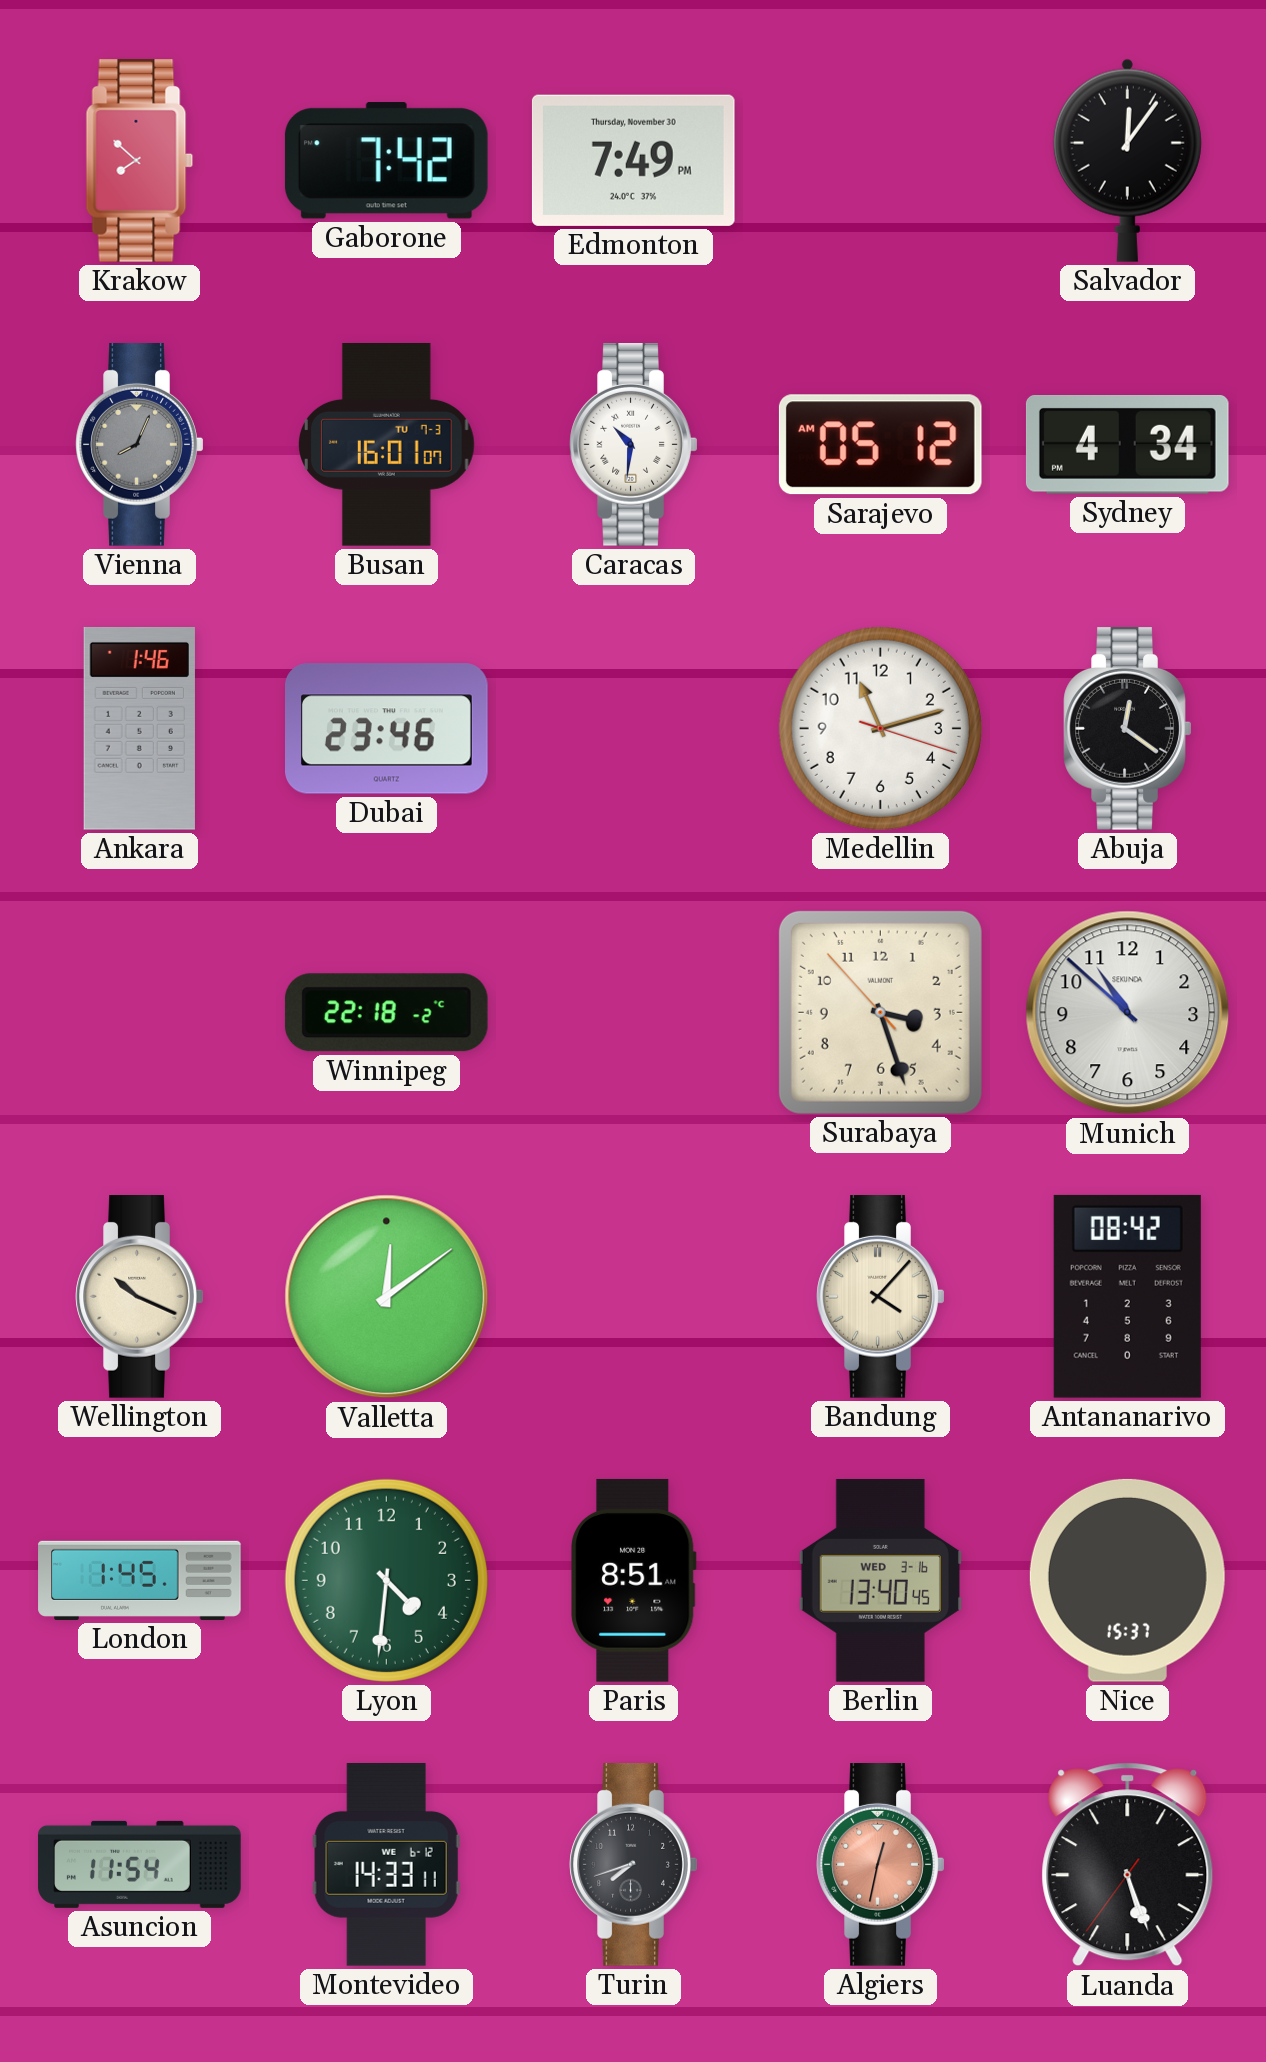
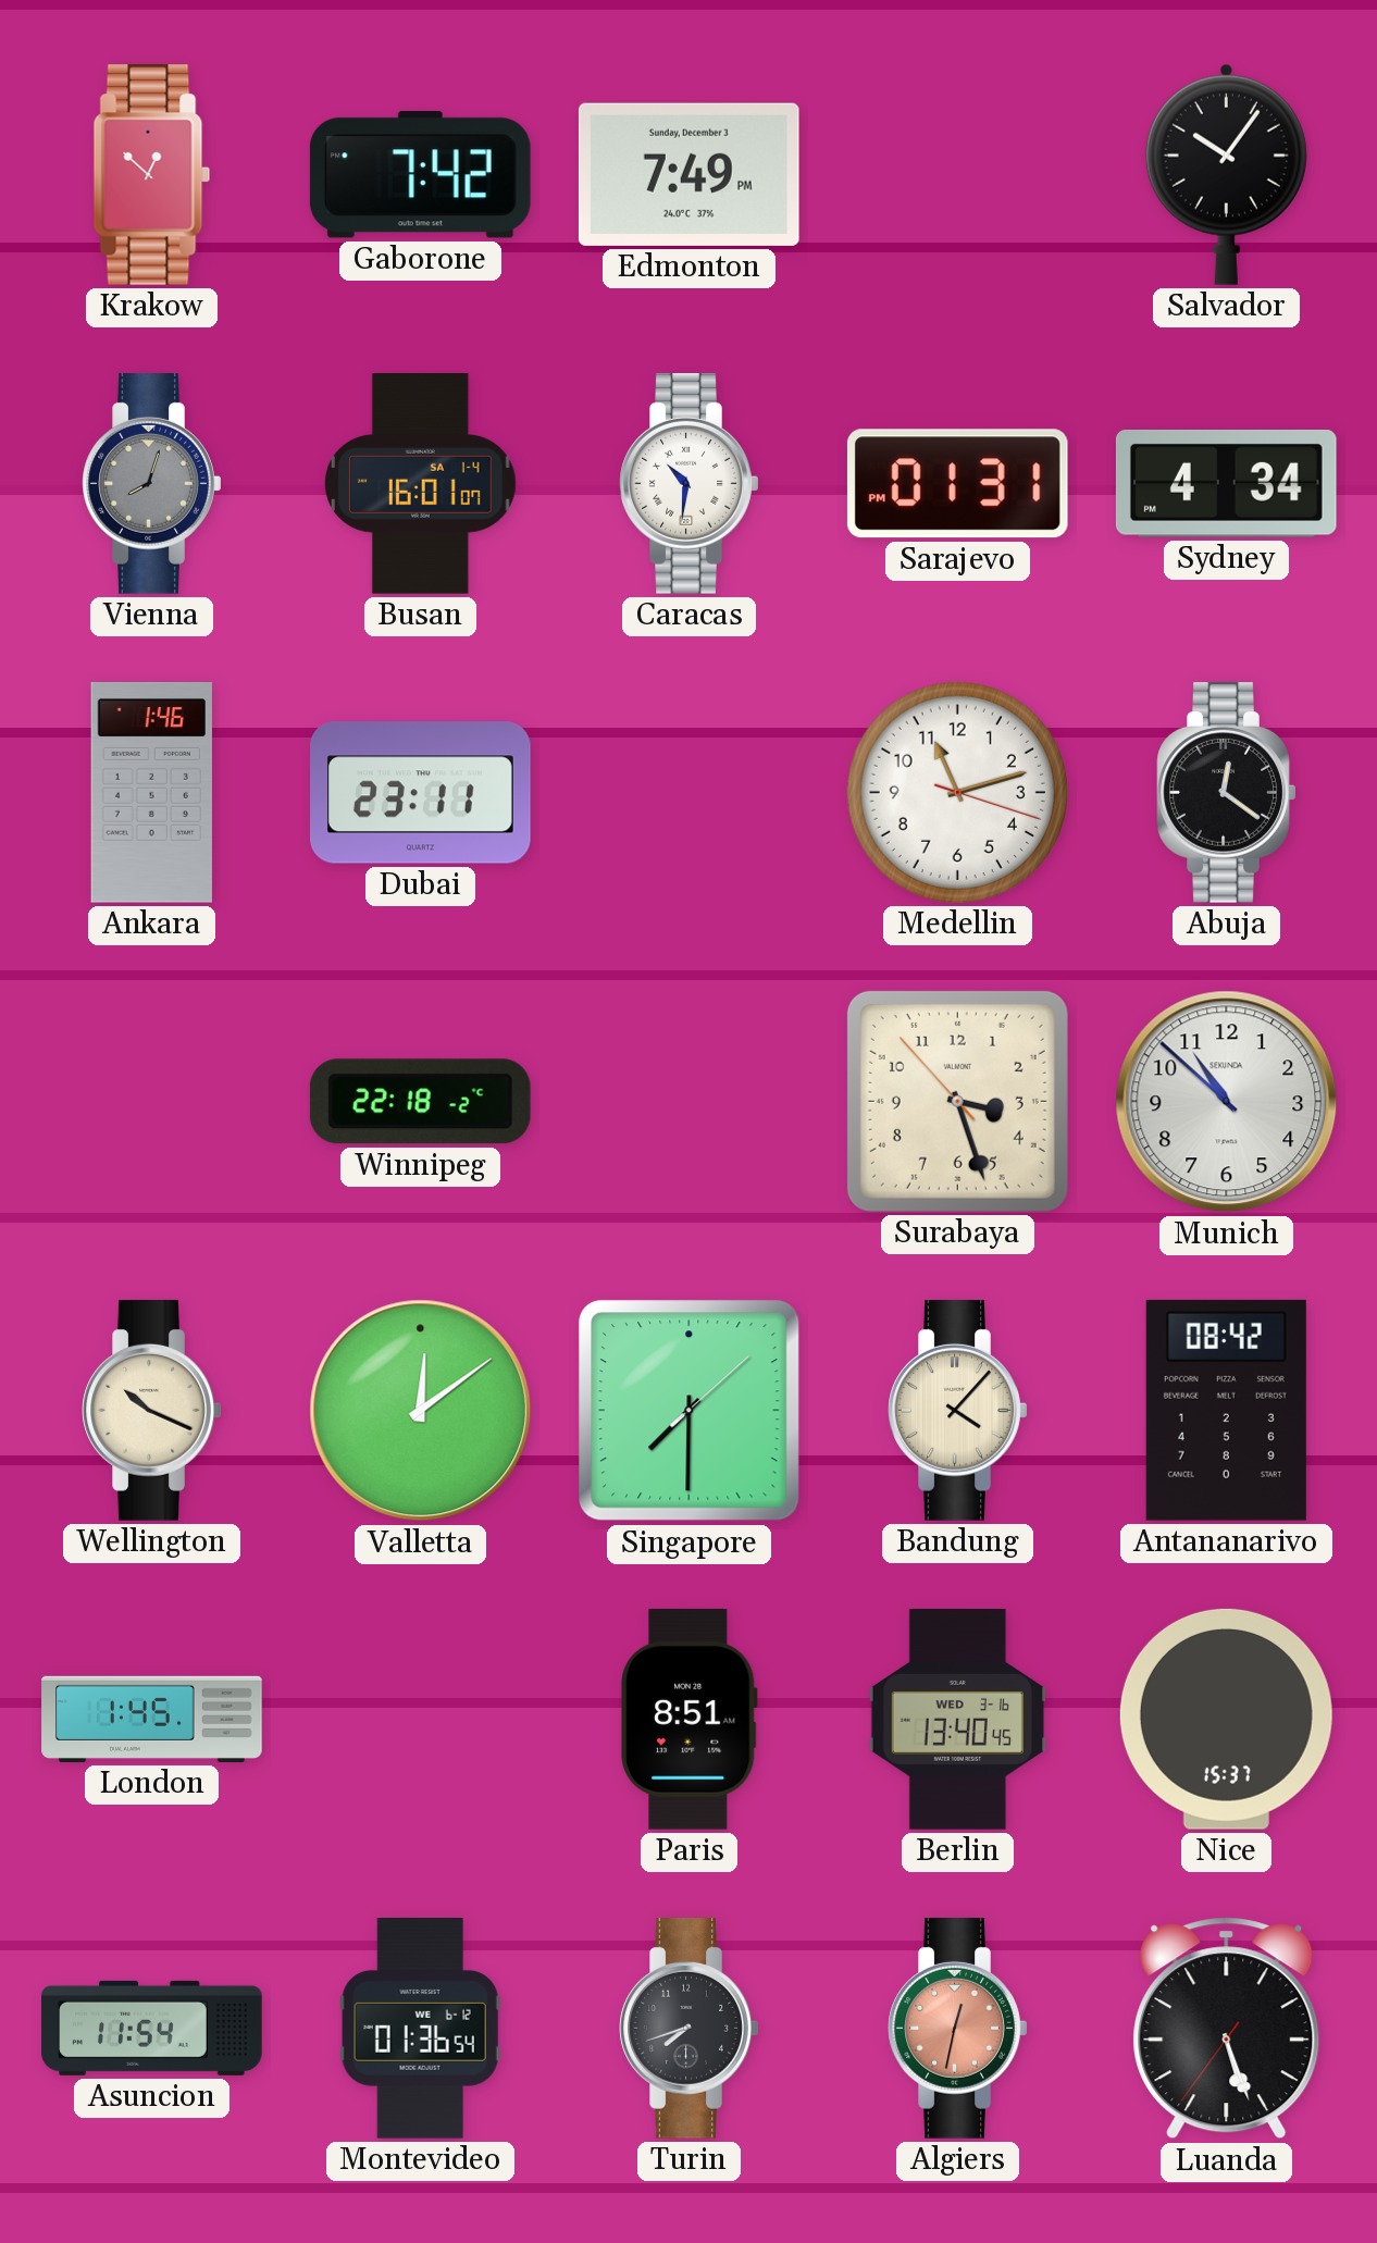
Krakow: 7:52 -> 12:52 (152, 175)
Edmonton date: Thursday, November 30 -> Sunday, December 3 (688, 174)
Salvador: 12:06 -> 10:06 (1226, 174)
Vienna: 8:04 -> 8:03 (152, 484)
Busan date: TU 7-3 -> SA 1-4 (421, 484)
Sarajevo: 05:12 -> 01:31 (957, 484)
Dubai: 23:46 -> 23:11 (421, 793)
Singapore: none -> 7:30 (690, 1411)
Lyon: 4:31 -> none (386, 1580)
Montevideo: 14:33 -> 01:36 (420, 2029)
